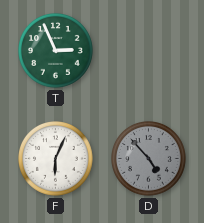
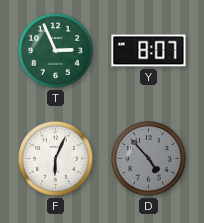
Y: none -> 8:07 (149, 51)
